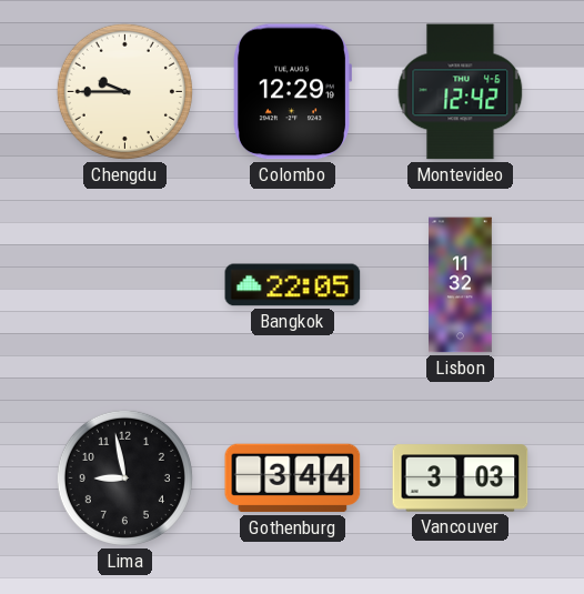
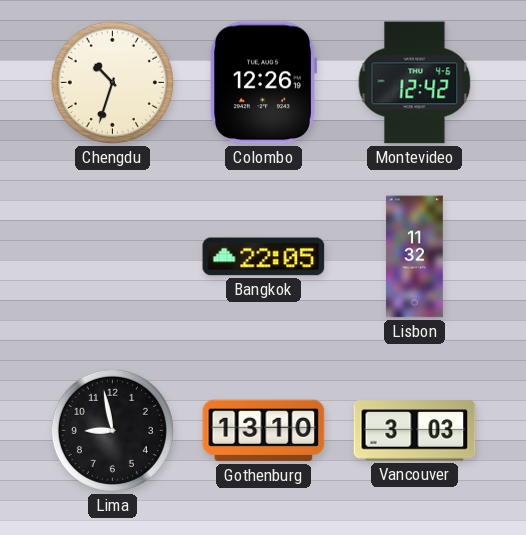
Chengdu: 9:45 -> 10:33 (112, 82)
Colombo: 12:29 -> 12:26 (262, 83)
Gothenburg: 3:44 -> 13:10 (264, 431)
